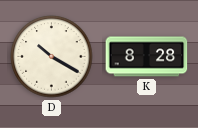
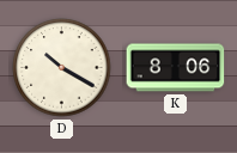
K: 8:28 -> 8:06 (176, 68)
